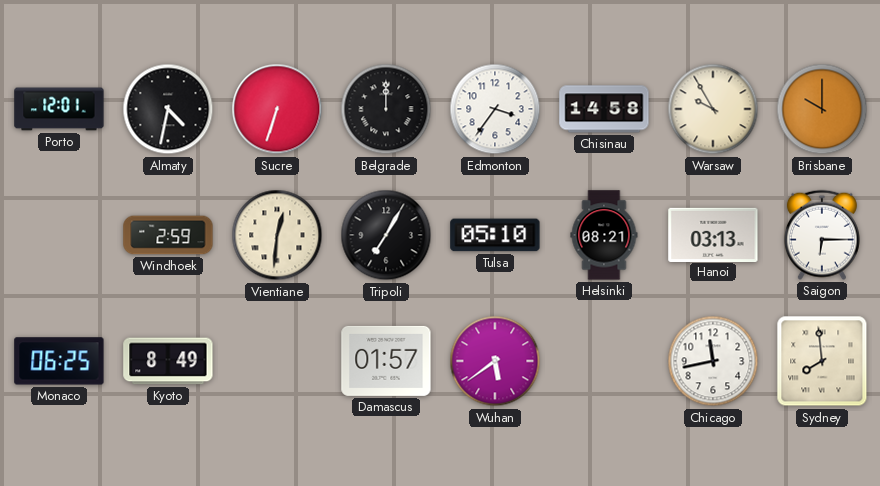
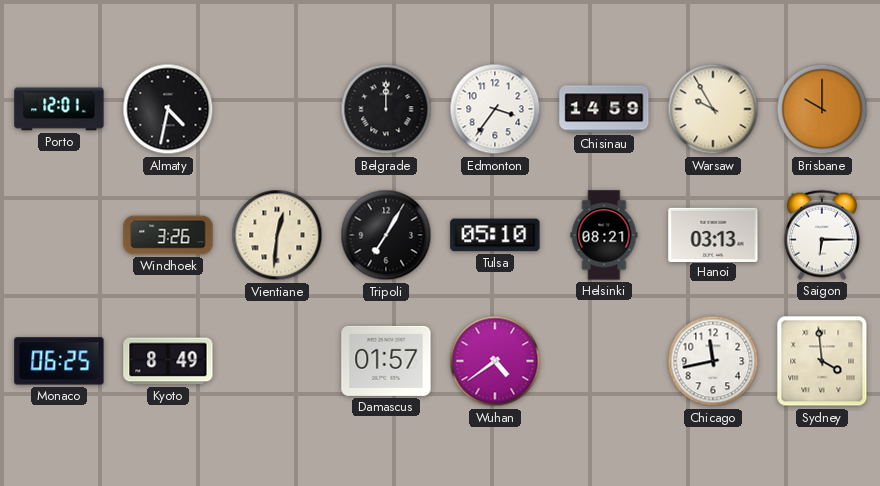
Sucre: 6:33 -> none (277, 109)
Chisinau: 14:58 -> 14:59 (604, 109)
Windhoek: 2:59 -> 3:26 (168, 235)
Wuhan: 5:39 -> 4:39 (495, 361)
Sydney: 7:59 -> 3:59 (822, 361)
